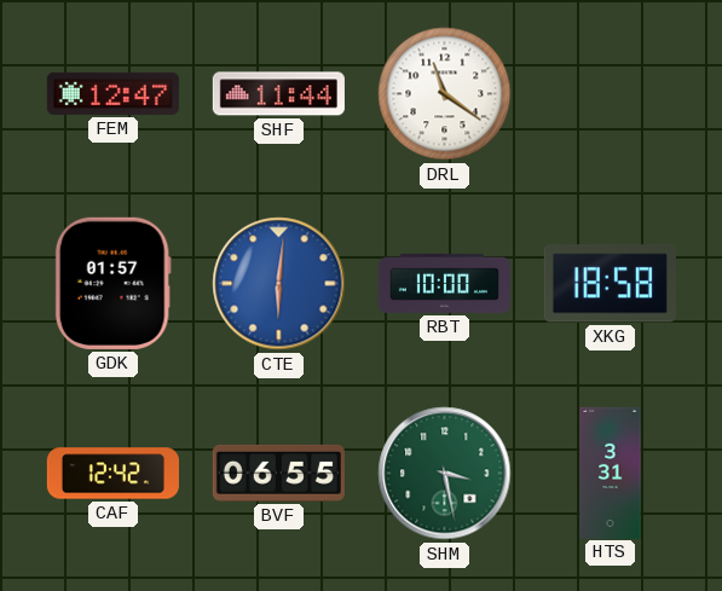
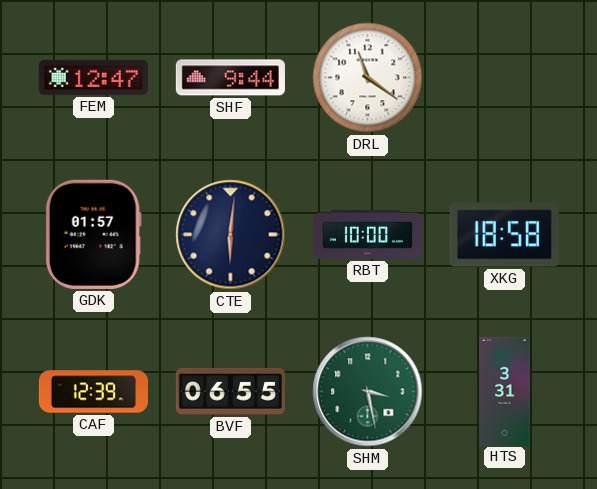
SHF: 11:44 -> 9:44 (230, 78)
CTE dial: blue -> navy (231, 235)
CAF: 12:42 -> 12:39 (93, 392)
